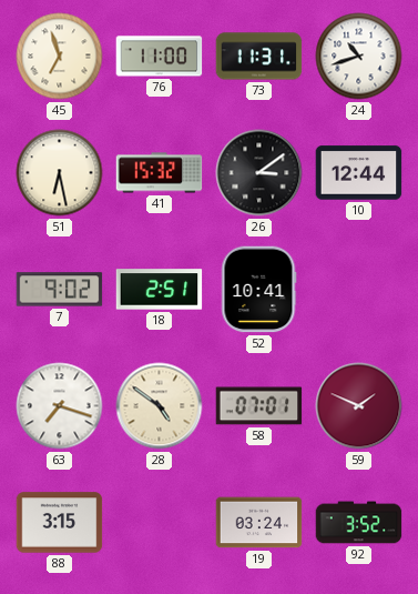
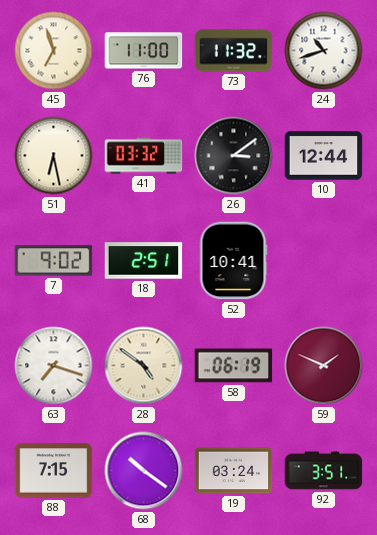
73: 11:31 -> 11:32 (234, 51)
41: 15:32 -> 03:32 (144, 156)
58: 07:01 -> 06:19 (234, 366)
88: 3:15 -> 7:15 (54, 471)
68: none -> 10:21 (144, 471)
92: 3:52 -> 3:51 (324, 471)
